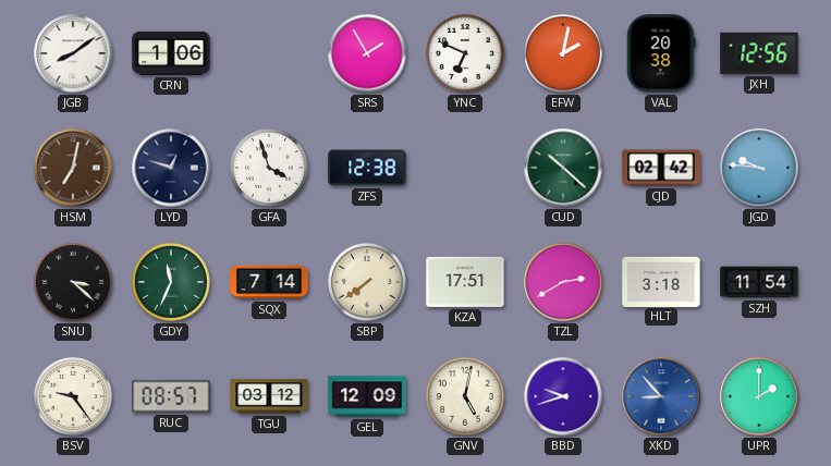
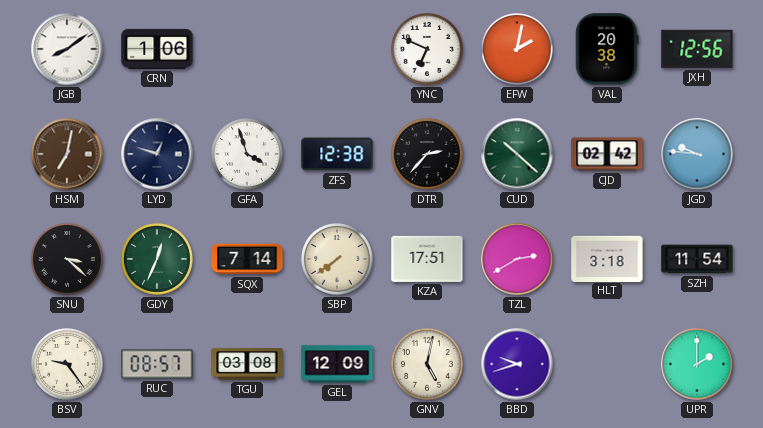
SRS: 1:55 -> none (367, 53)
DTR: none -> 2:37 (428, 155)
GDY: 11:34 -> 12:34 (158, 260)
TGU: 03:12 -> 03:08 (247, 364)
XKD: 8:53 -> none (661, 396)
